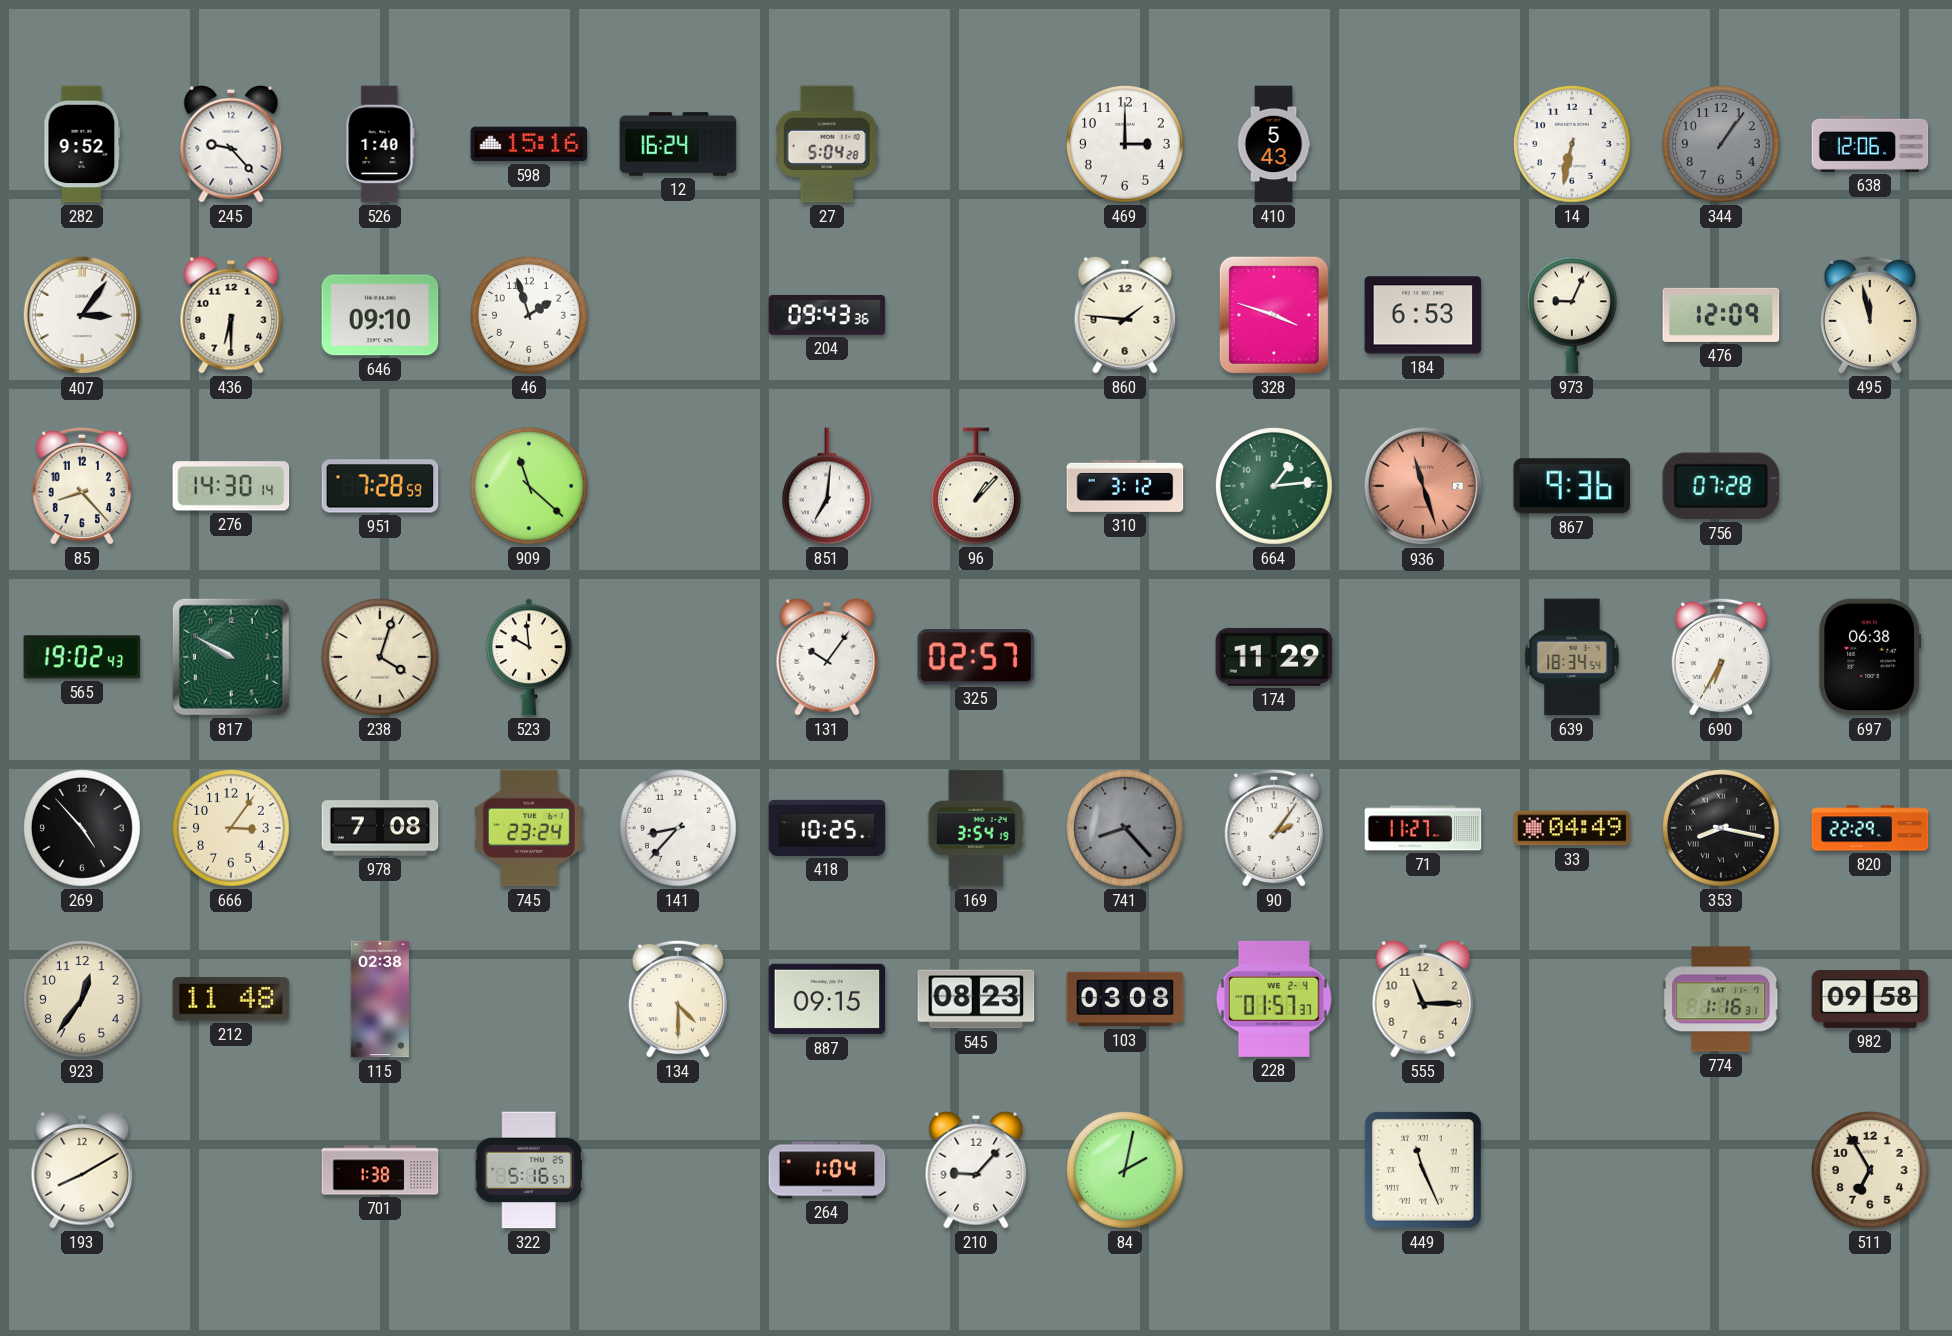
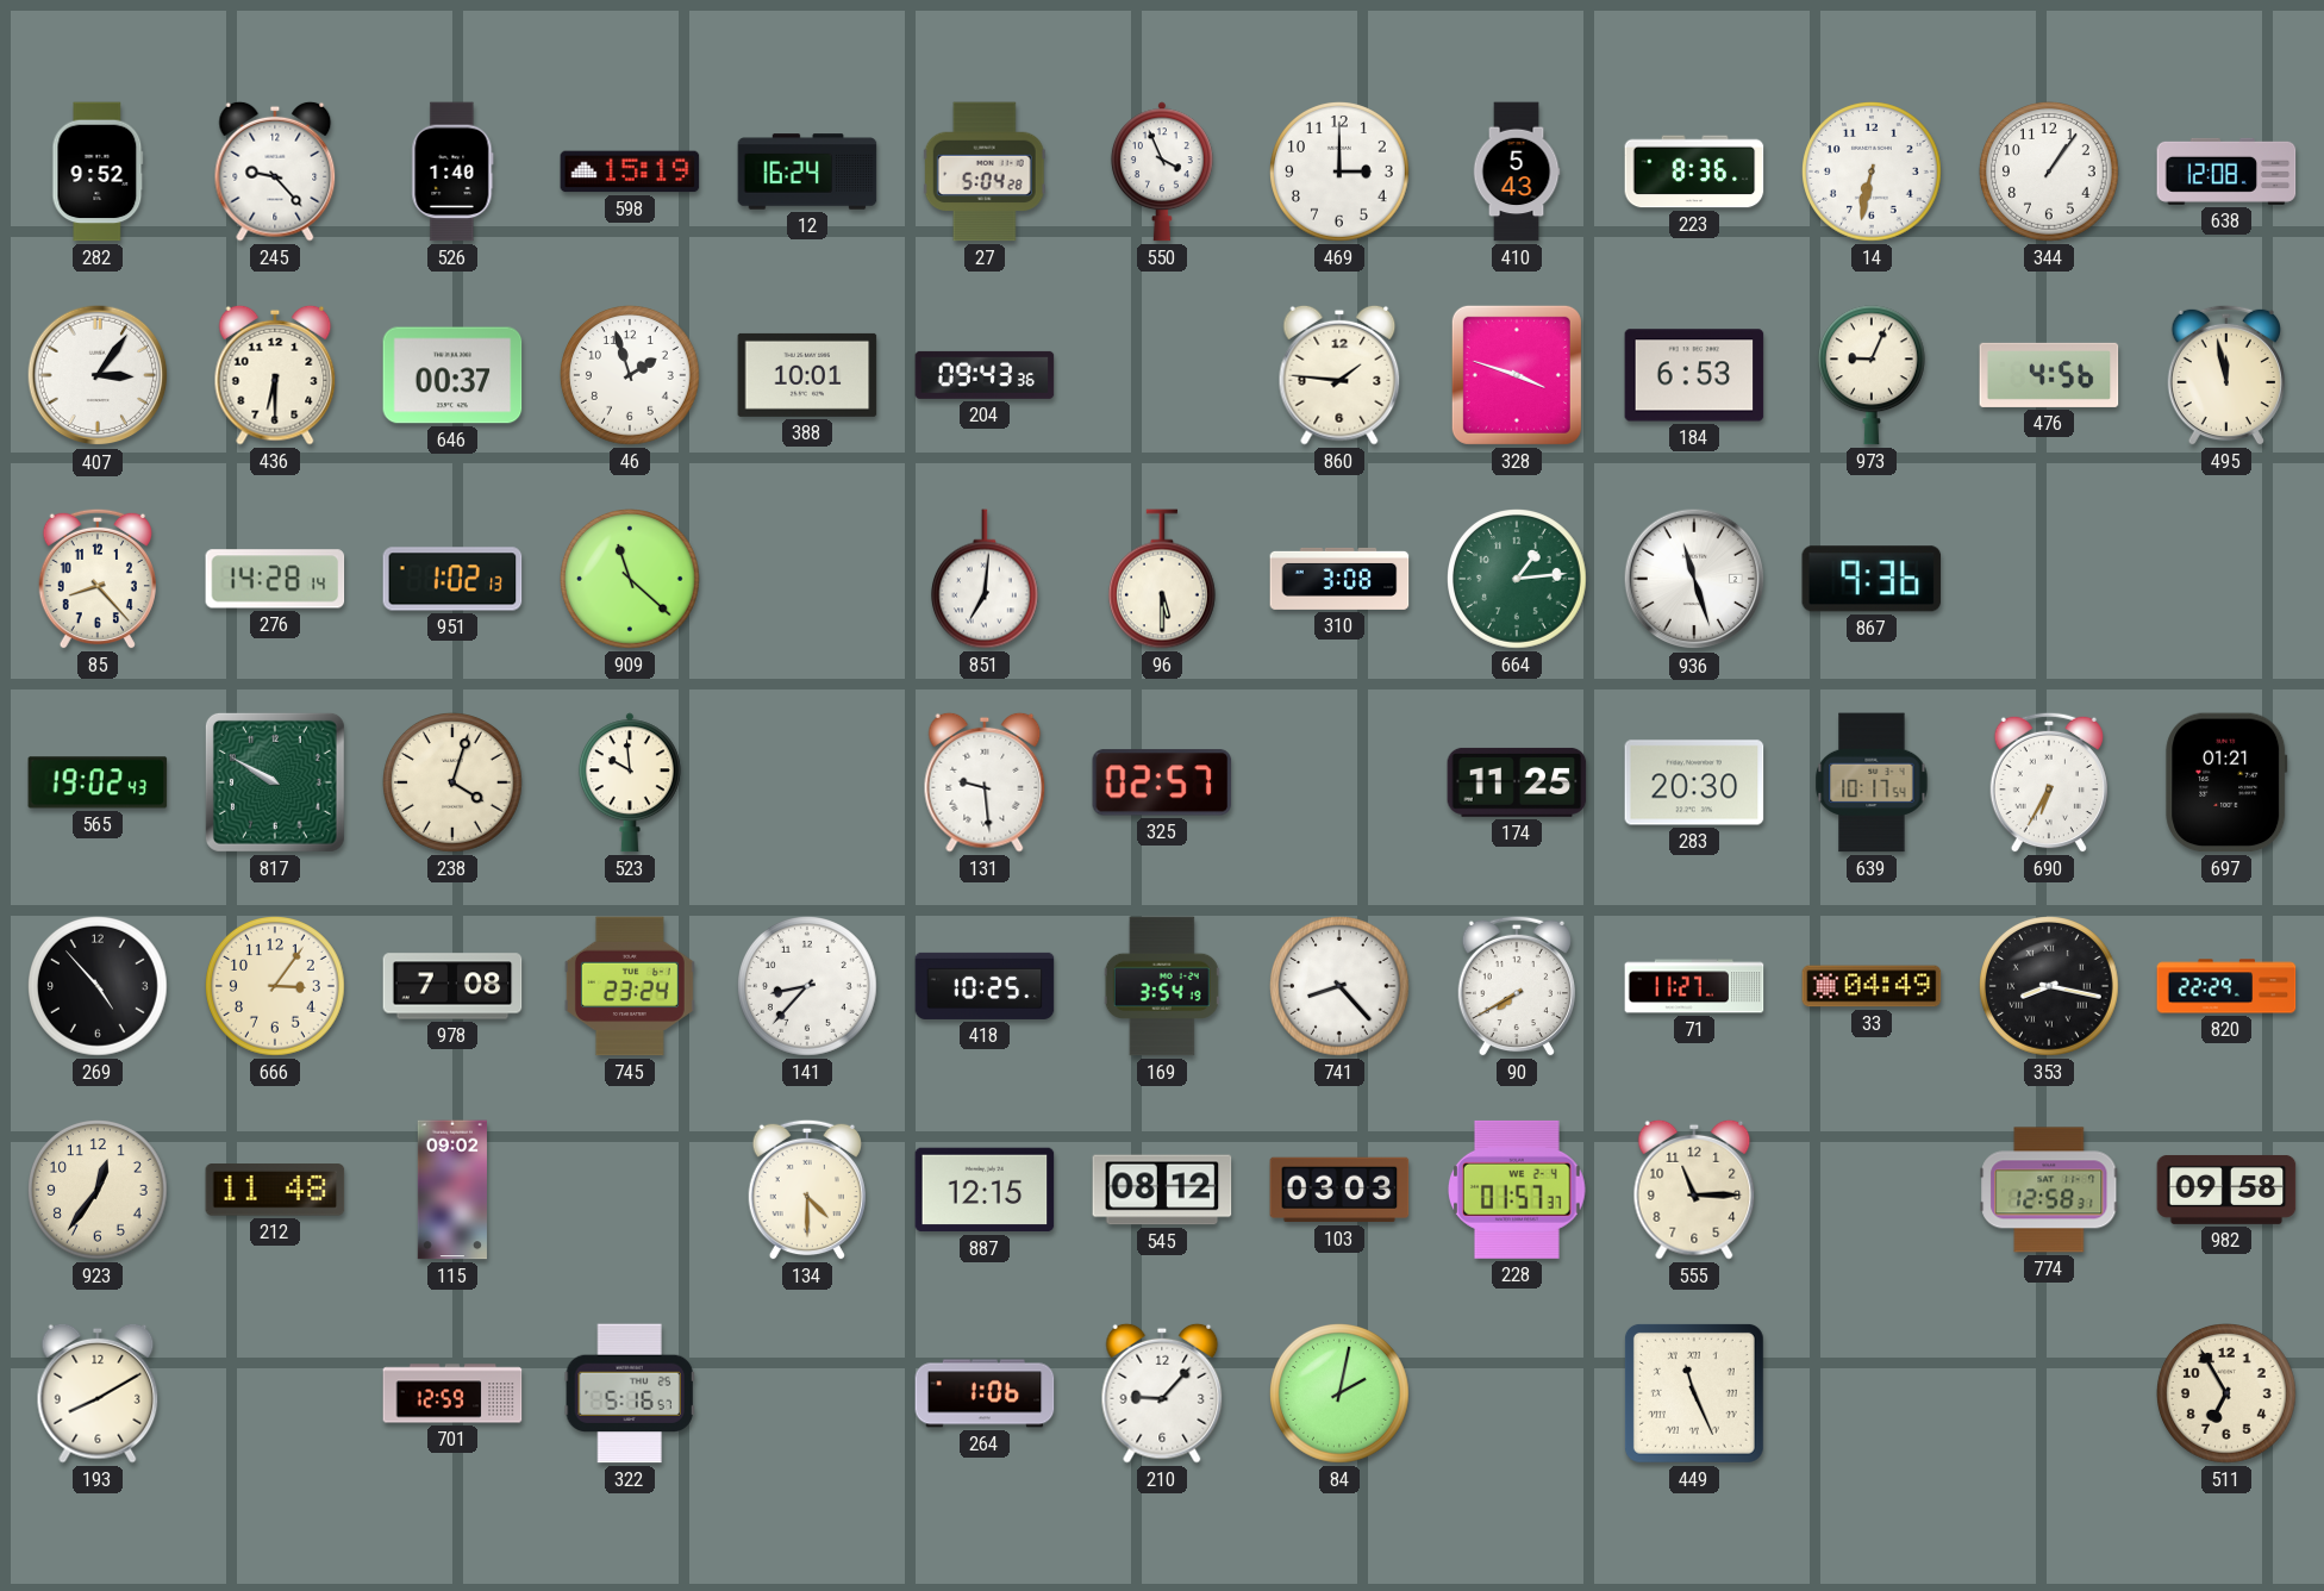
598: 15:16 -> 15:19 (630, 171)
550: none -> 3:56 (1162, 171)
223: none -> 8:36 (1694, 171)
344 dial: grey -> white (2050, 173)
638: 12:06 -> 12:08 (2226, 171)
646: 09:10 -> 00:37 (452, 375)
388: none -> 10:01 (807, 375)
476: 12:09 -> 4:56 (2049, 375)
276: 14:30 -> 14:28 (275, 579)
951: 7:28 -> 1:02 (452, 579)
96: 1:07 -> 5:30 (1162, 579)
310: 3:12 -> 3:08 (1339, 579)
936 dial: salmon -> white (1694, 579)
756: 07:28 -> none (1721, 486)
131: 10:06 -> 9:29 (985, 782)
174: 11:29 -> 11:25 (1517, 782)
283: none -> 20:30 (1694, 782)
639: 18:34 -> 10:17 (1872, 782)
697: 06:38 -> 01:21 (2226, 782)
741 dial: grey -> white (1341, 987)
90: 2:06 -> 7:40 (1517, 986)
115: 02:38 -> 09:02 (452, 1190)
887: 09:15 -> 12:15 (985, 1190)
545: 08:23 -> 08:12 (1162, 1190)
103: 03:08 -> 03:03 (1339, 1190)
774: 1:16 -> 12:58 (2049, 1190)
701: 1:38 -> 12:59 (452, 1393)
264: 1:04 -> 1:06 (985, 1393)
